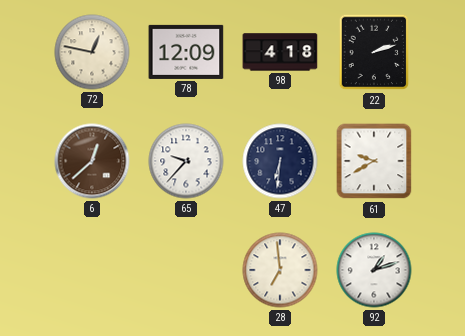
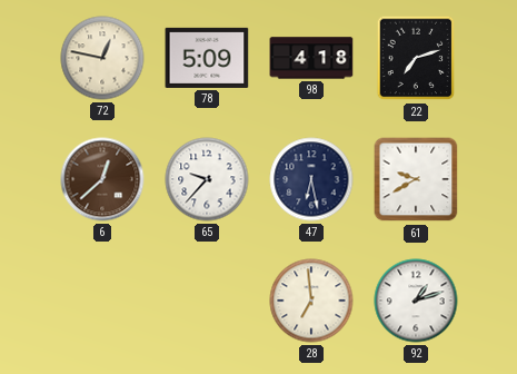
78: 12:09 -> 5:09 (207, 58)
22: 2:12 -> 7:12 (416, 58)
47: 6:31 -> 6:28 (311, 179)
